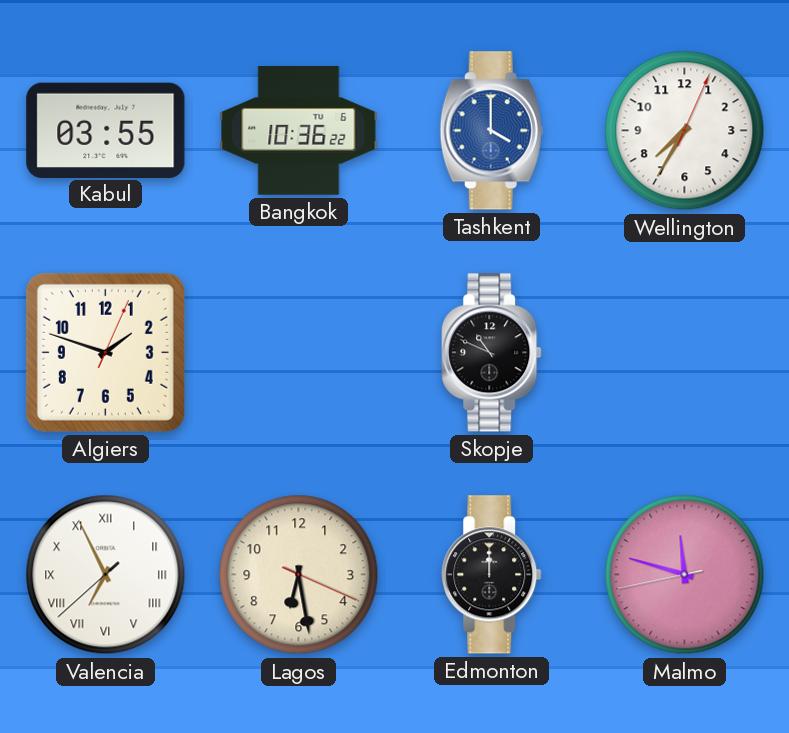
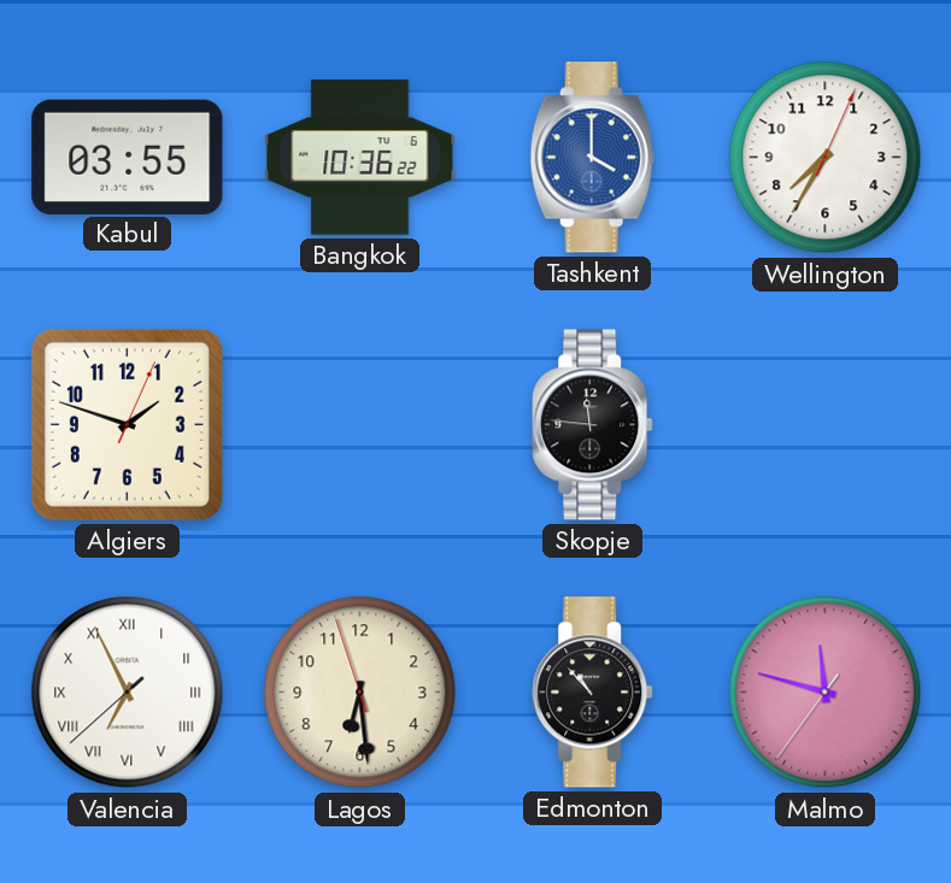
Skopje: 10:49 -> 11:46 (593, 425)
Lagos: 6:28:19 -> 6:28:57 (360, 693)
Edmonton: 12:00 -> 10:53 (593, 693)
Malmo: 11:47:43 -> 11:47:36 (826, 693)
